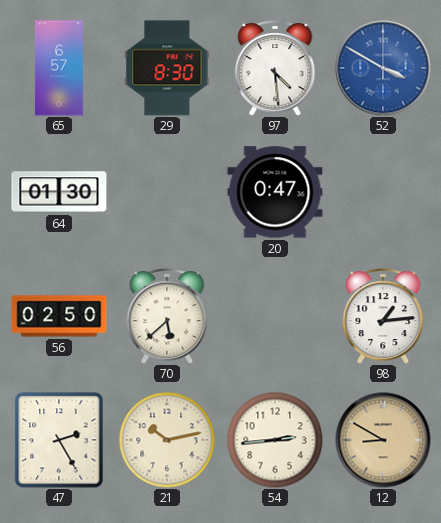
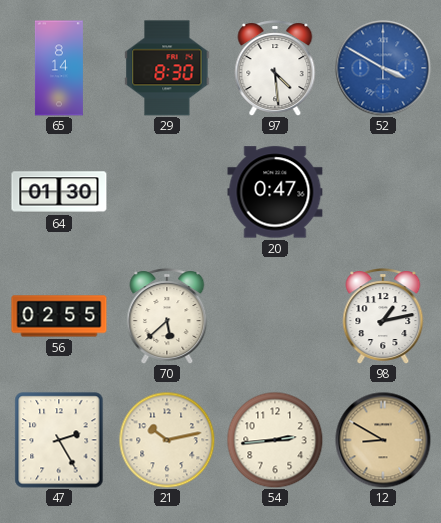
65: 6:57 -> 8:14 (59, 68)
56: 02:50 -> 02:55 (59, 316)
98: 1:14 -> 1:13 (383, 316)
